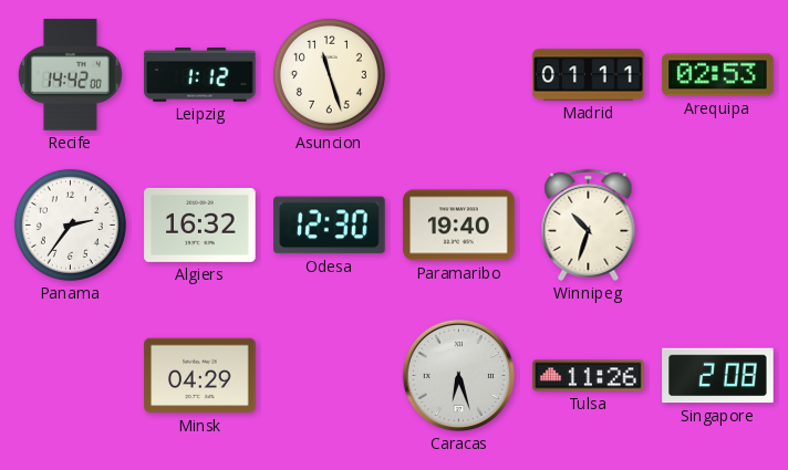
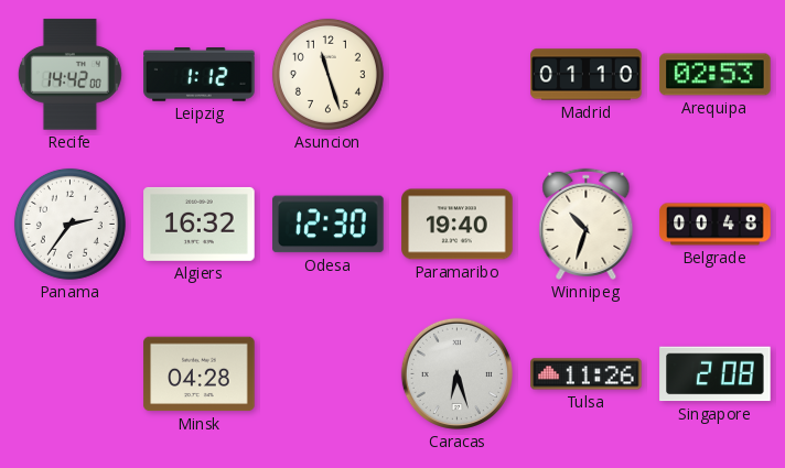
Madrid: 01:11 -> 01:10 (587, 75)
Belgrade: none -> 00:48 (716, 225)
Minsk: 04:29 -> 04:28 (200, 374)
